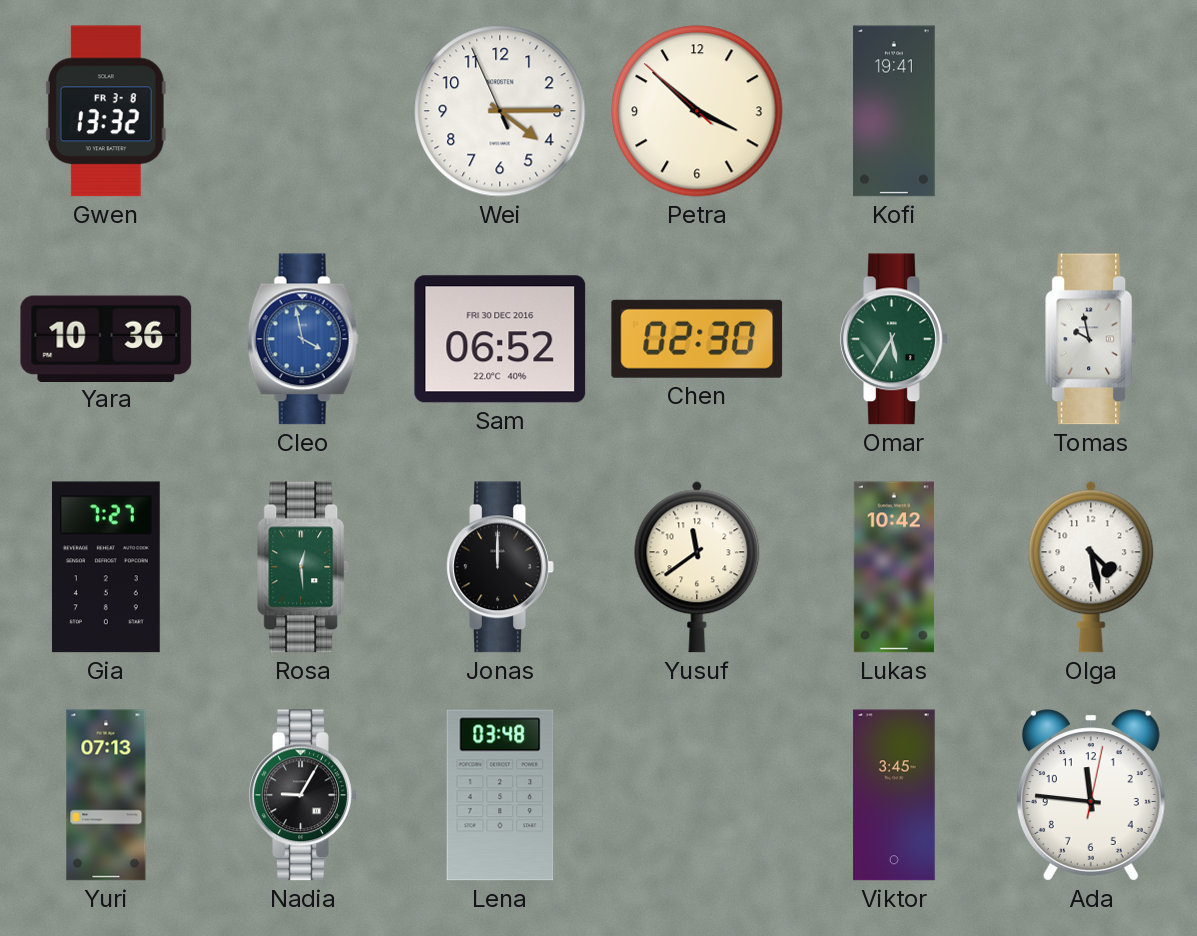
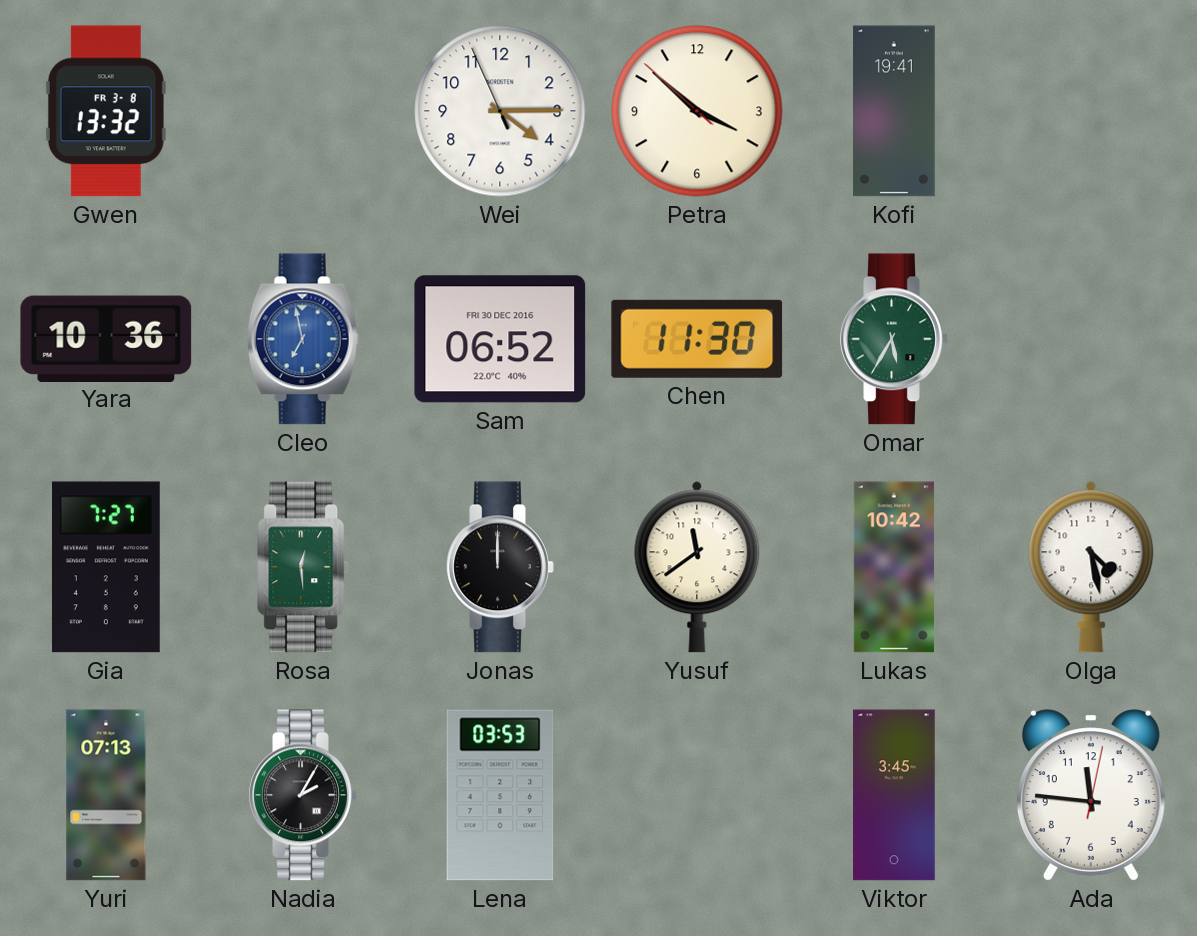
Cleo: 3:58 -> 6:58 (303, 339)
Chen: 02:30 -> 11:30 (697, 339)
Tomas: 9:58 -> none (1092, 339)
Nadia: 9:05 -> 2:05 (303, 795)
Lena: 03:48 -> 03:53 (500, 795)
